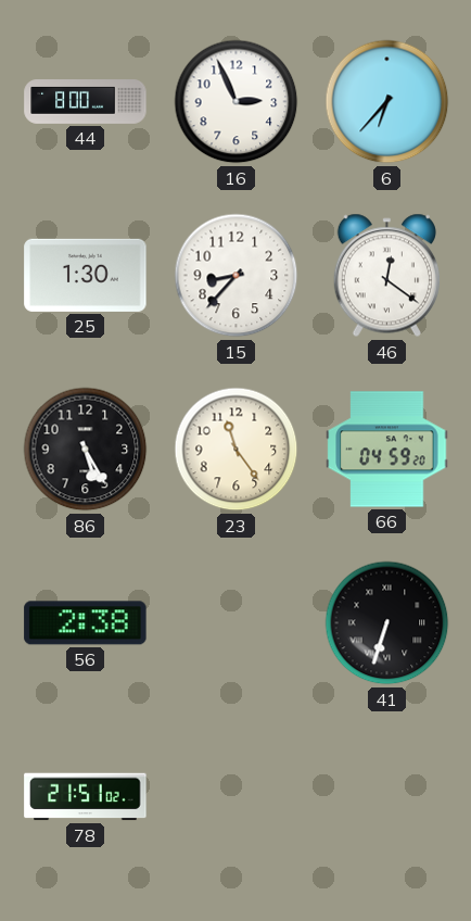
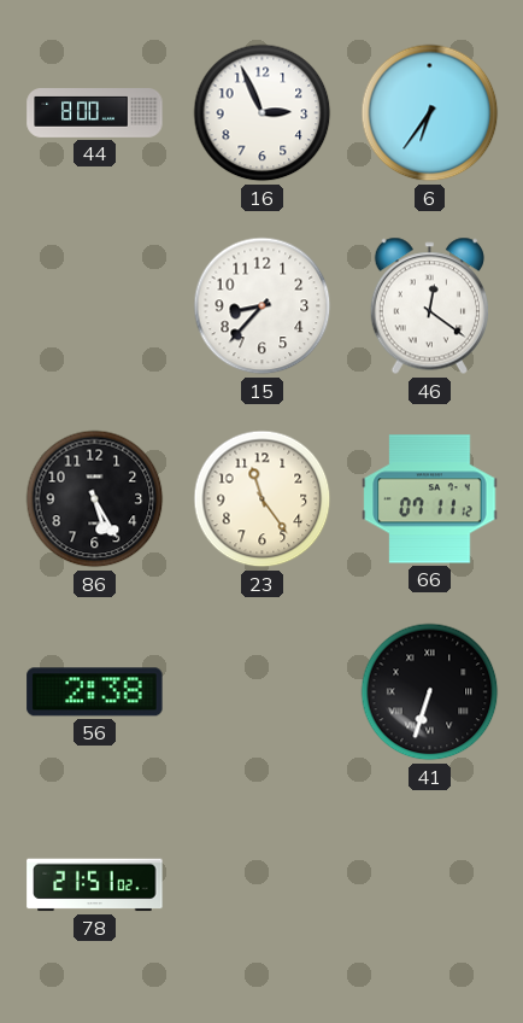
6: 6:37 -> 6:36 (430, 113)
25: 1:30 -> none (86, 275)
66: 04:59 -> 07:11 (430, 499)
